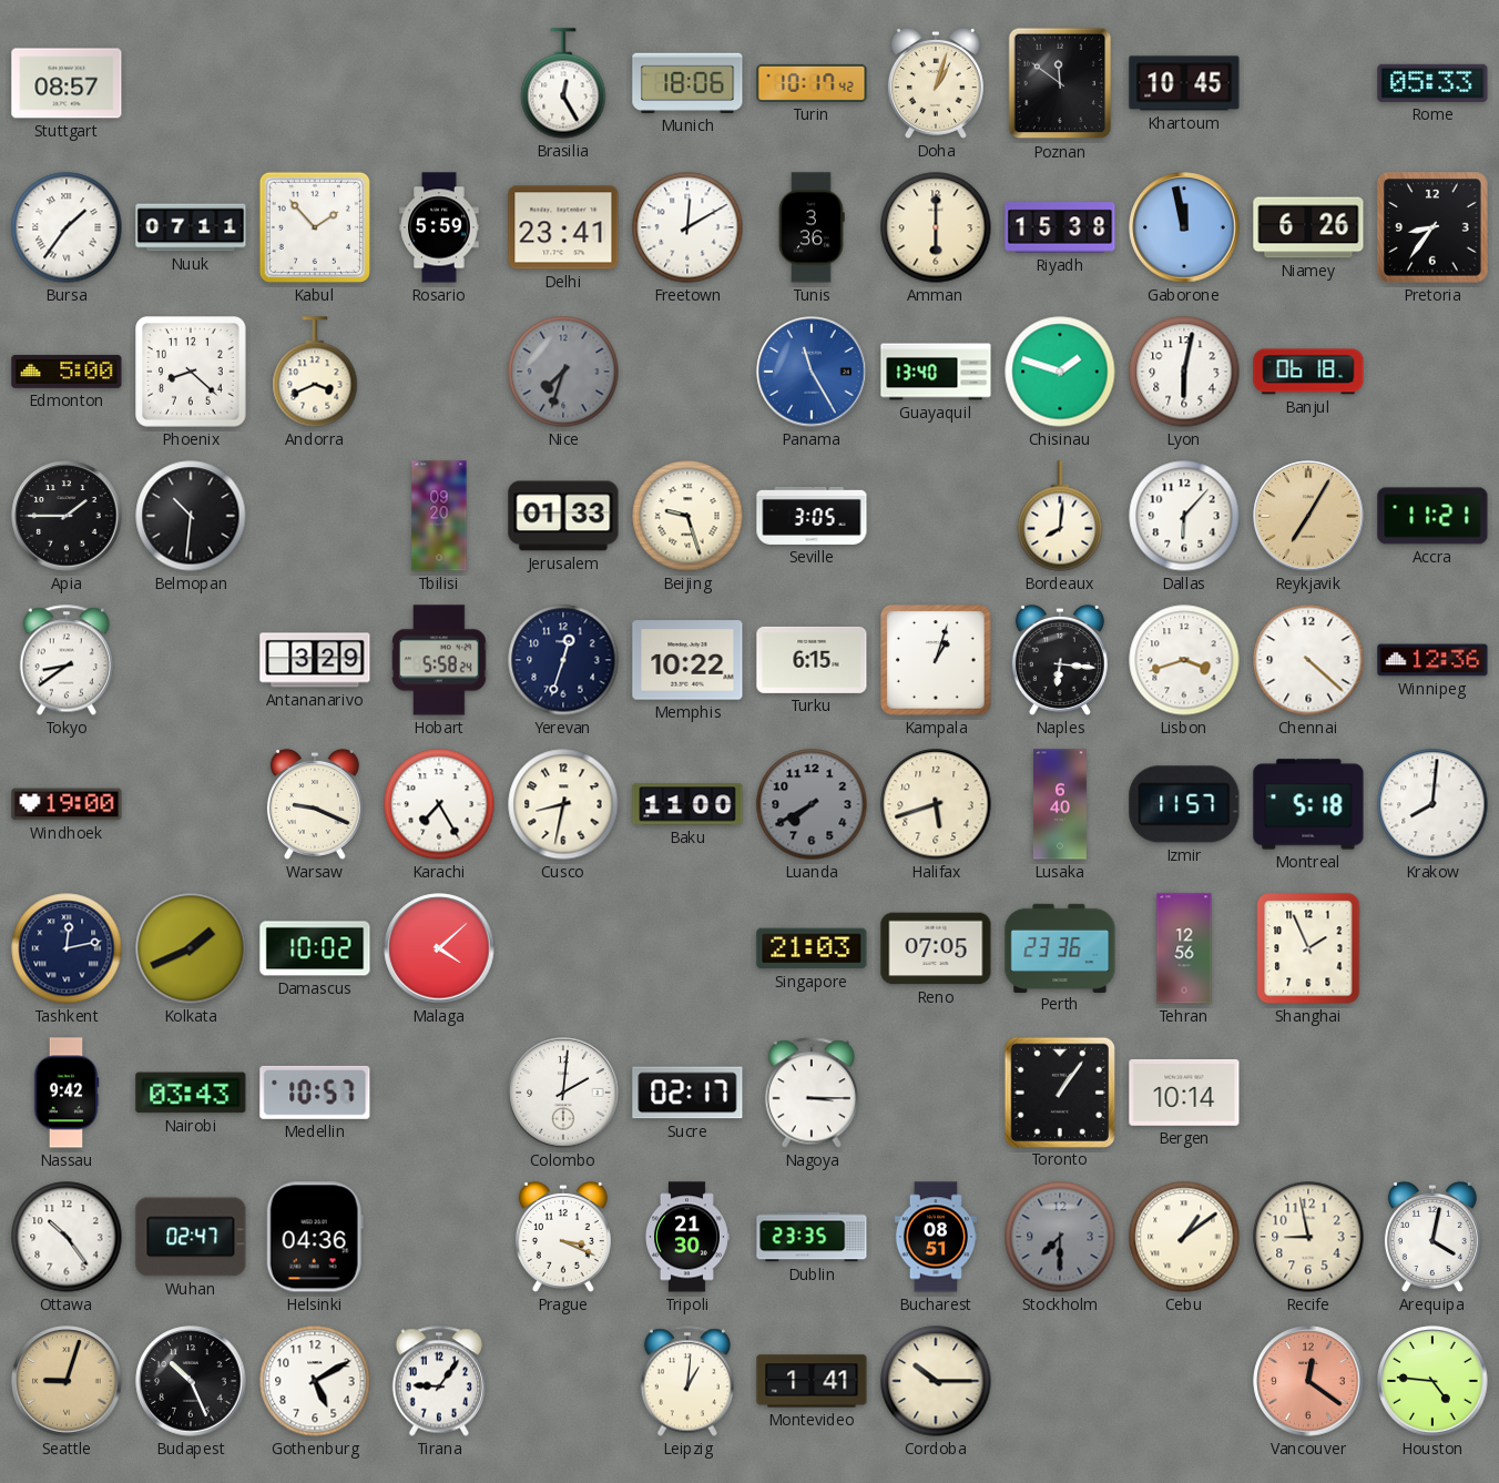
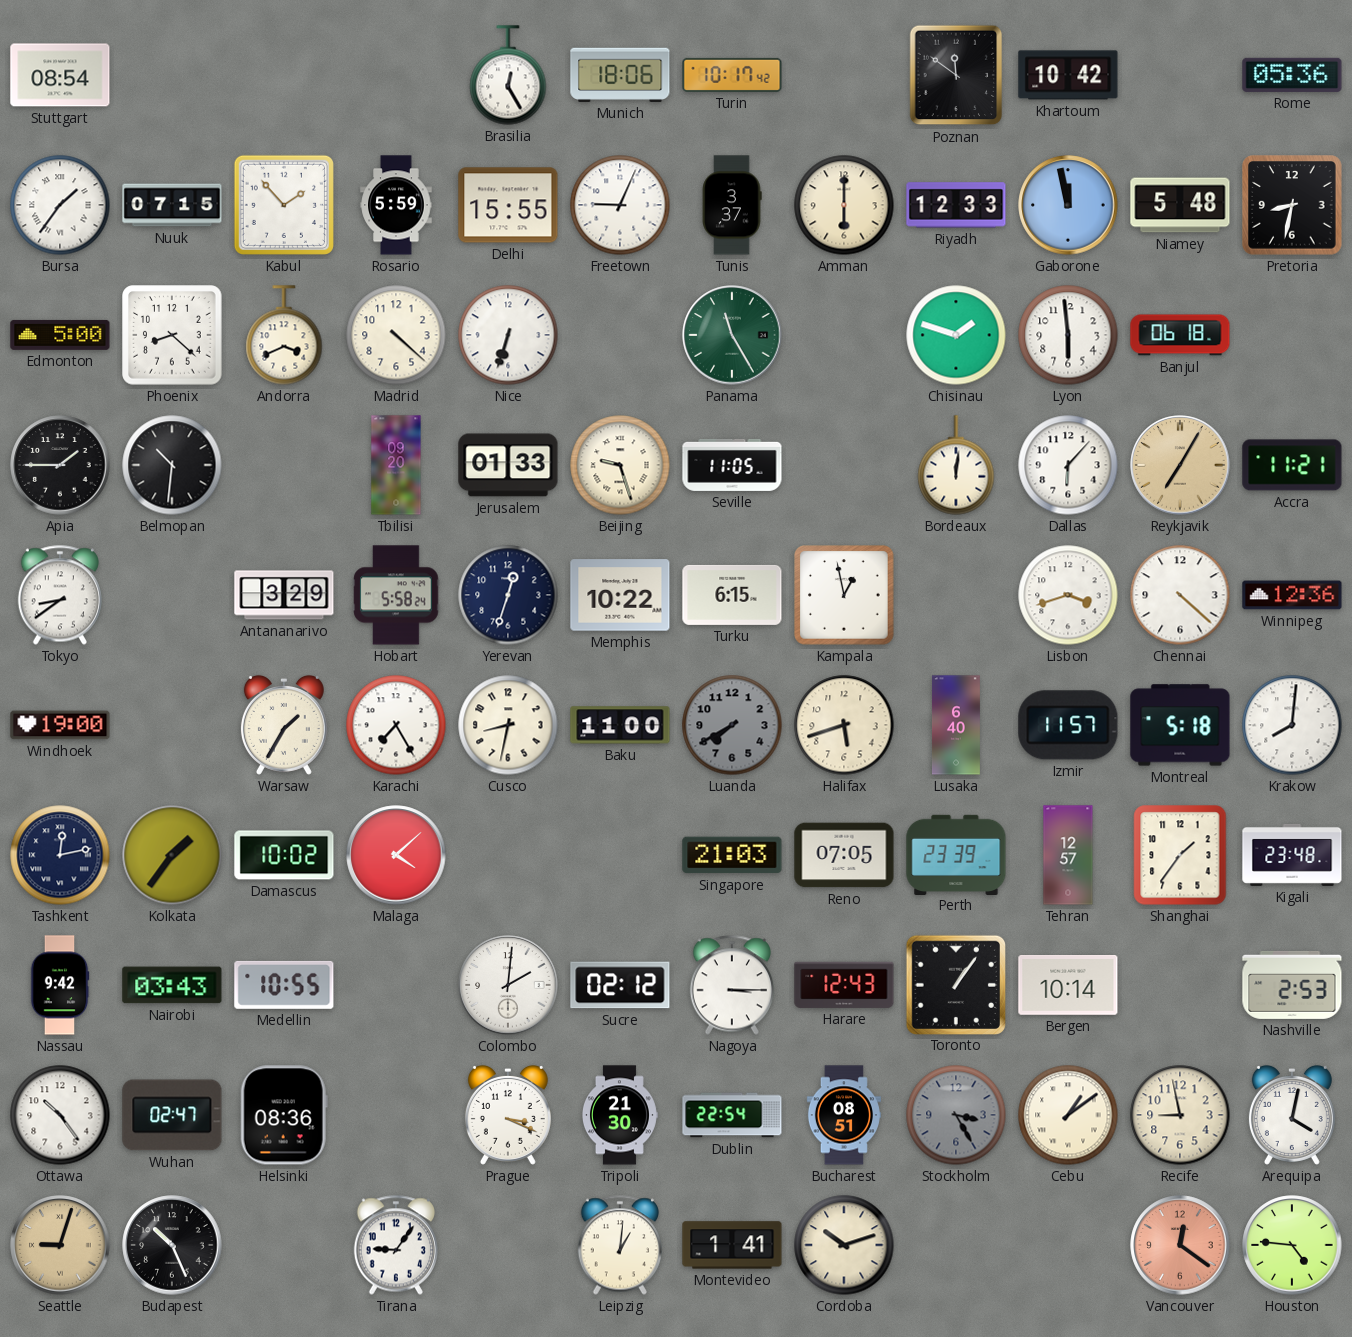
Stuttgart: 08:57 -> 08:54 (60, 75)
Doha: 1:03 -> none (936, 83)
Khartoum: 10:45 -> 10:42 (1068, 75)
Rome: 05:33 -> 05:36 (1292, 75)
Nuuk: 07:11 -> 07:15 (172, 205)
Delhi: 23:41 -> 15:55 (508, 205)
Freetown: 12:10 -> 9:04 (620, 205)
Tunis: 3:36 -> 3:37 (732, 205)
Riyadh: 15:38 -> 12:33 (956, 205)
Niamey: 6:26 -> 5:48 (1180, 205)
Pretoria: 8:36 -> 8:32 (1292, 205)
Madrid: none -> 4:22 (396, 335)
Nice: 7:33 -> 6:33 (508, 335)
Nice dial: grey -> white (508, 335)
Panama dial: blue -> green (732, 335)
Guayaquil: 13:40 -> none (936, 372)
Lyon: 6:02 -> 5:59 (1068, 335)
Seville: 3:05 -> 11:05 (732, 465)
Bordeaux: 8:01 -> 12:01 (956, 465)
Kampala: 1:03 -> 12:58 (844, 595)
Naples: 6:16 -> none (1060, 660)
Warsaw: 9:19 -> 1:35 (284, 725)
Kolkata: 1:41 -> 1:36 (172, 855)
Perth: 23:36 -> 23:39 (956, 854)
Tehran: 12:56 -> 12:57 (1068, 855)
Shanghai: 1:56 -> 1:36 (1180, 855)
Kigali: none -> 23:48 (1292, 855)
Medellin: 10:57 -> 10:55 (284, 985)
Sucre: 02:17 -> 02:12 (620, 985)
Harare: none -> 12:43 (844, 985)
Nashville: none -> 2:53 (1292, 985)
Helsinki: 04:36 -> 08:36 (284, 1115)
Dublin: 23:35 -> 22:54 (732, 1115)
Stockholm: 7:30 -> 3:25 (956, 1115)
Gothenburg: 5:10 -> none (315, 1381)
Cordoba: 10:15 -> 10:12 (844, 1245)
